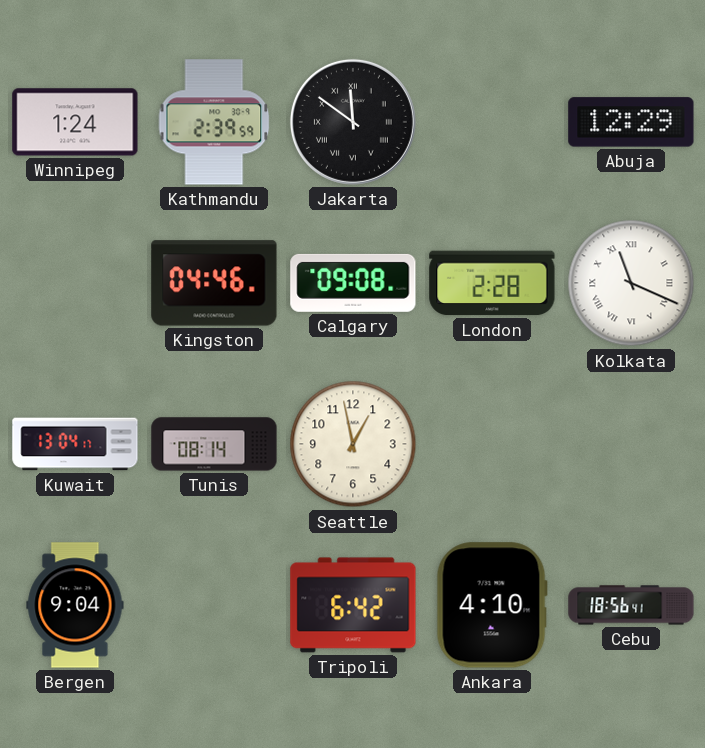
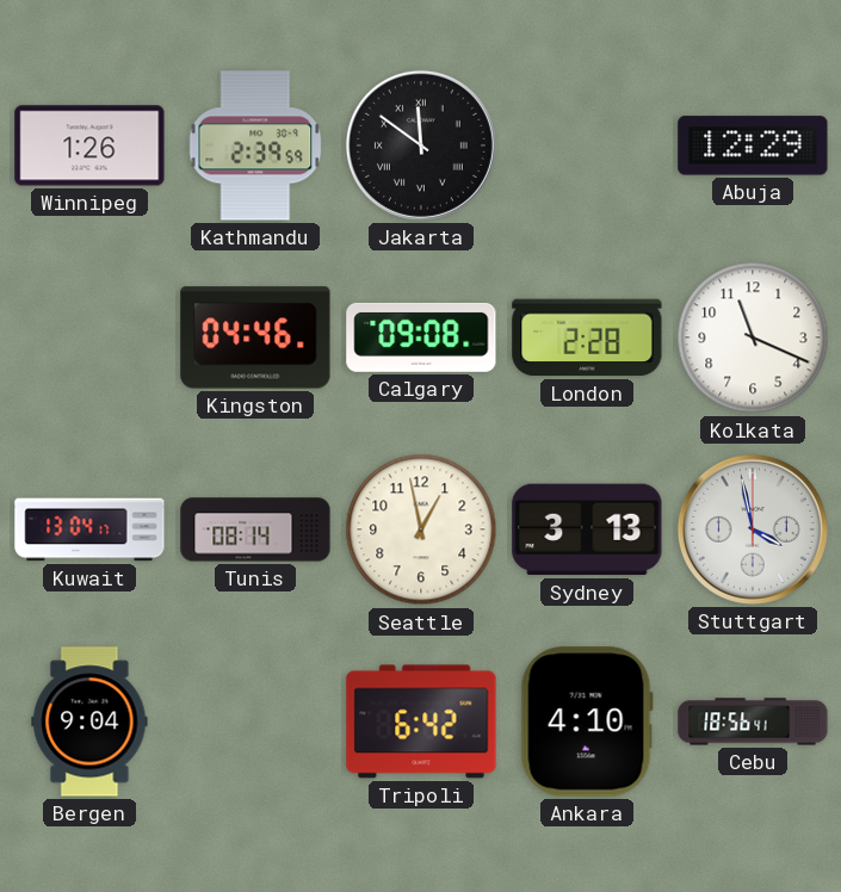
Winnipeg: 1:24 -> 1:26 (89, 145)
Kolkata numerals: Roman -> Arabic (753, 337)
Sydney: none -> 3:13 (587, 529)
Stuttgart: none -> 3:58 (753, 529)
